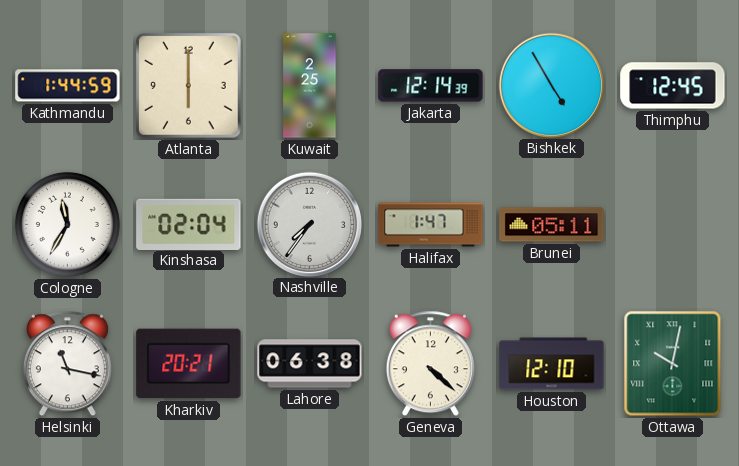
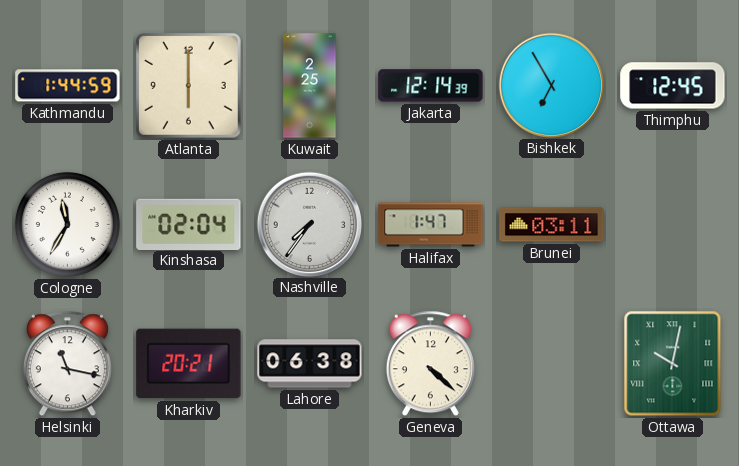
Bishkek: 4:55 -> 6:55 (551, 85)
Brunei: 05:11 -> 03:11 (552, 225)
Houston: 12:10 -> none (552, 364)
